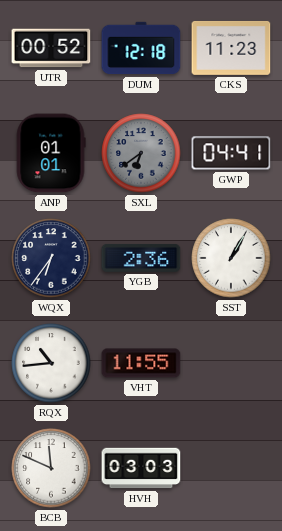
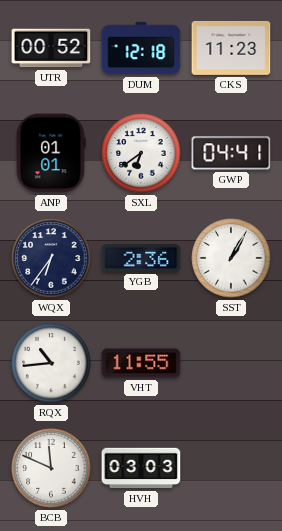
SXL dial: grey -> white (141, 153)
